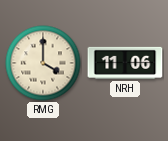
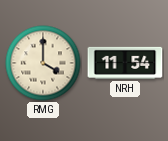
NRH: 11:06 -> 11:54 (125, 63)
